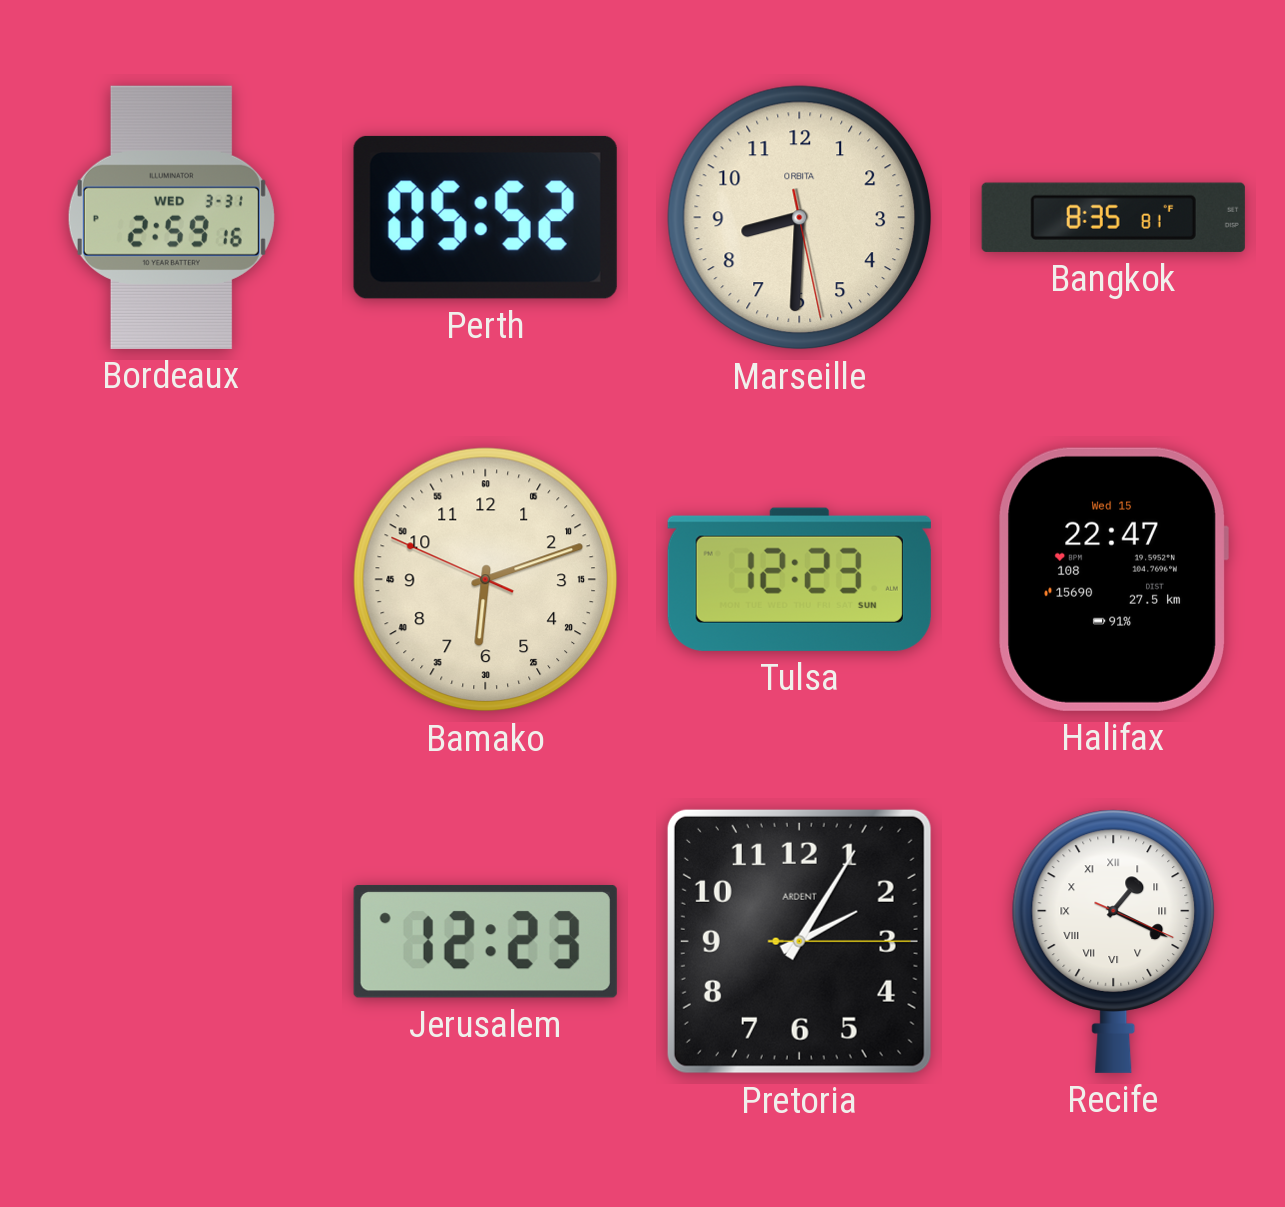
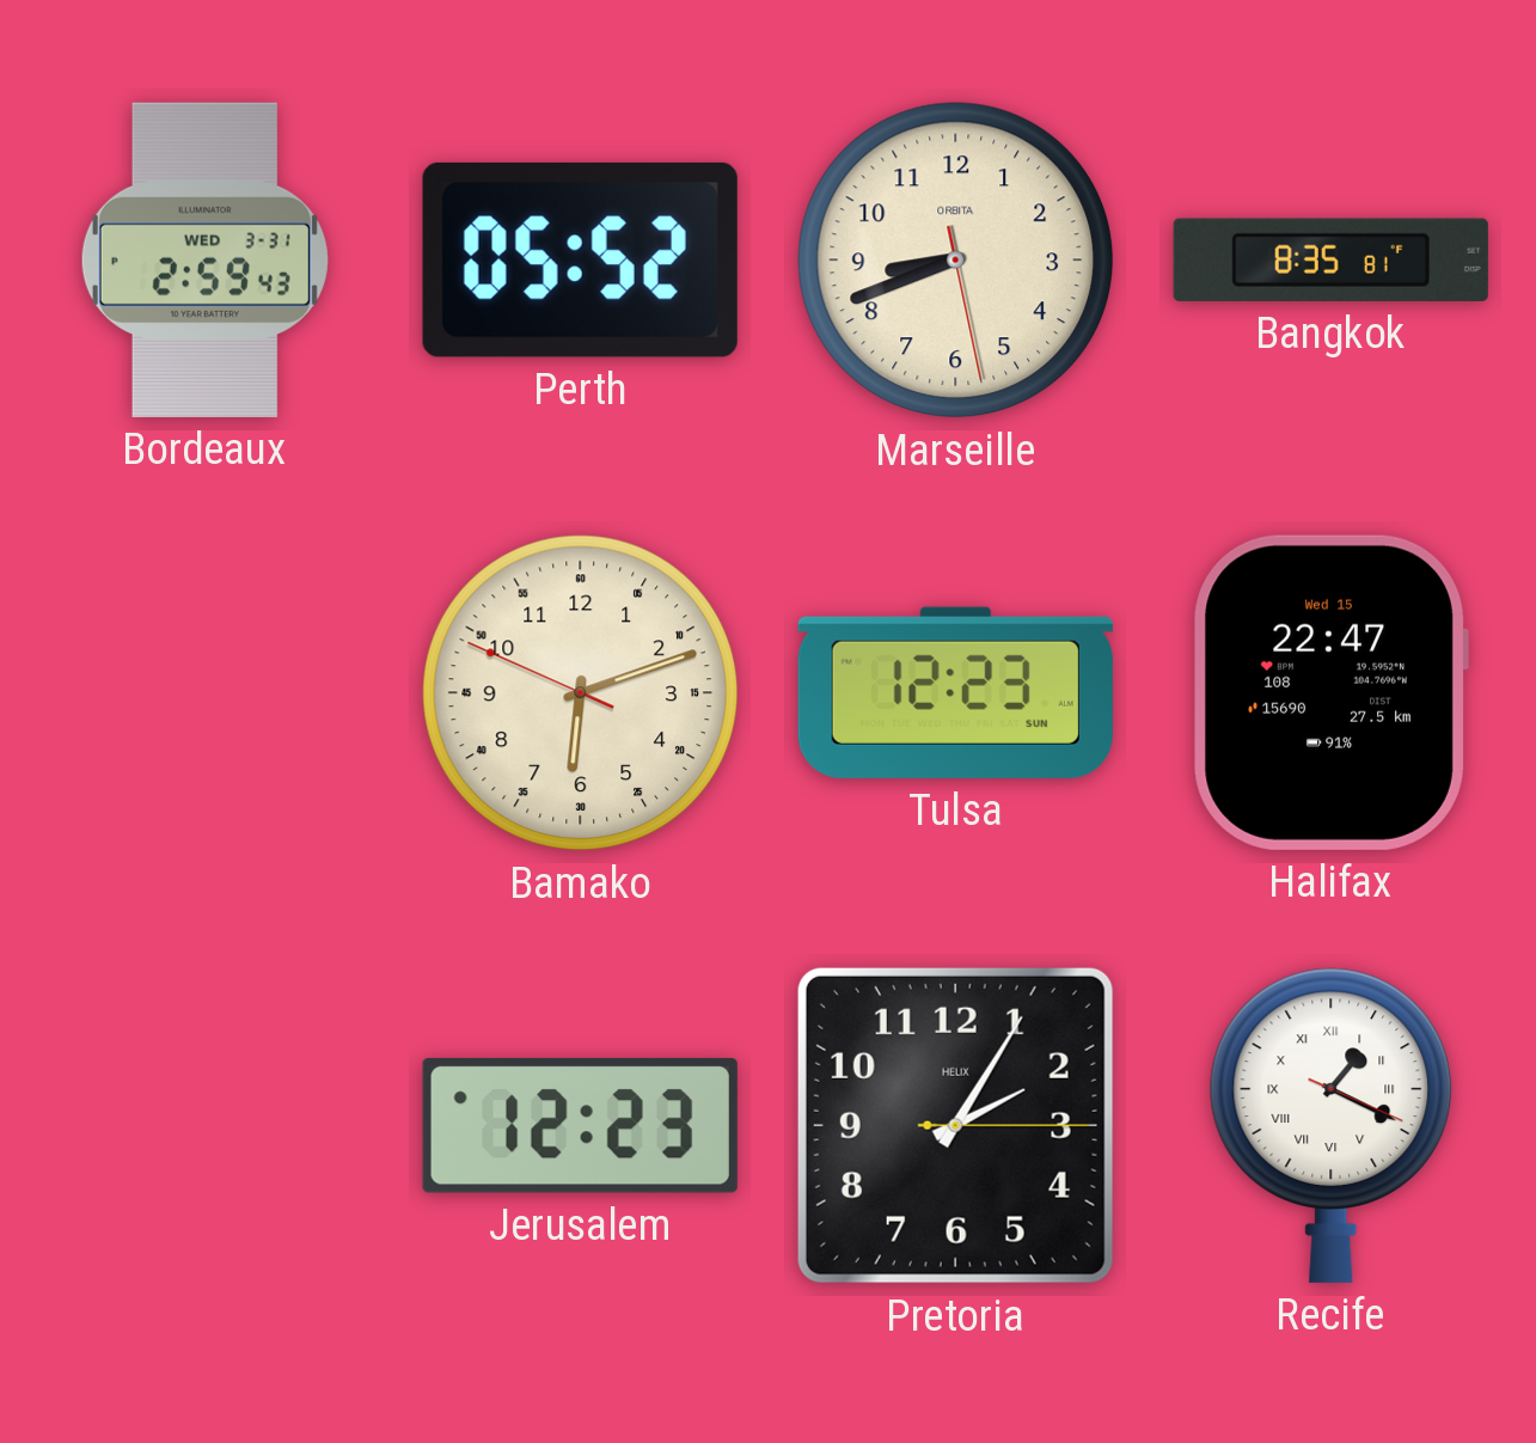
Bordeaux: 2:59:16 -> 2:59:43 (204, 259)
Marseille: 8:30 -> 8:41 (956, 261)
Pretoria brand: ARDENT -> HELIX (955, 1125)
